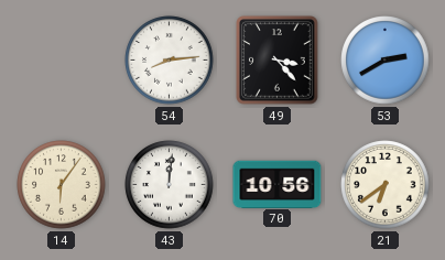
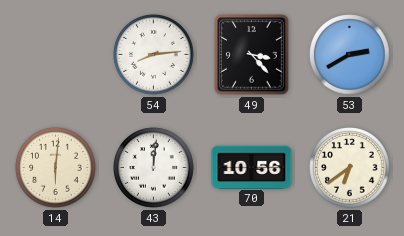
14: 6:06 -> 6:01 (56, 168)
